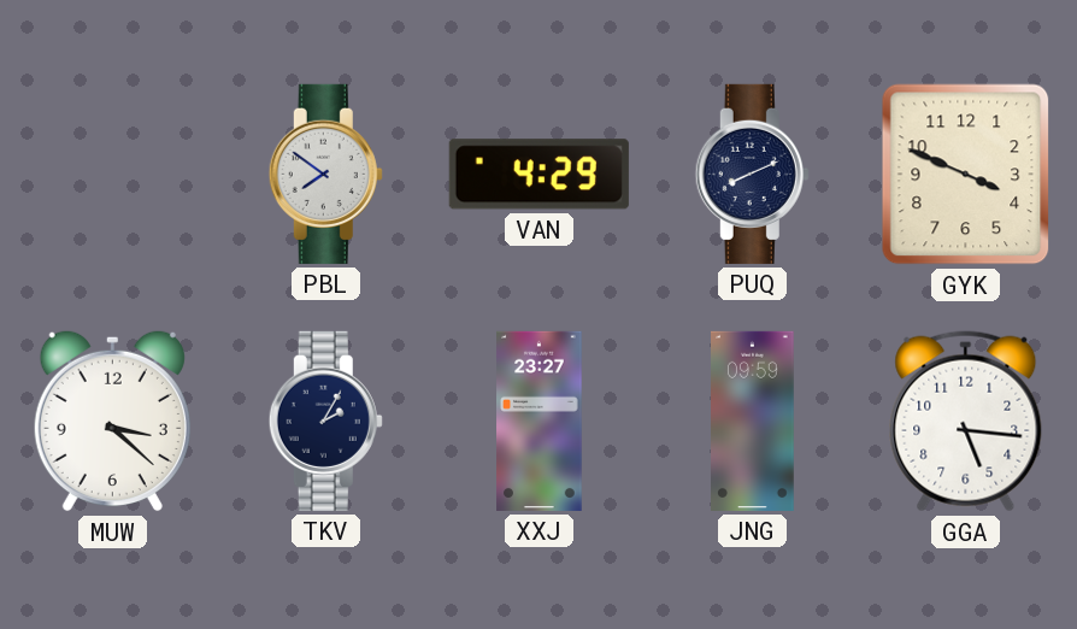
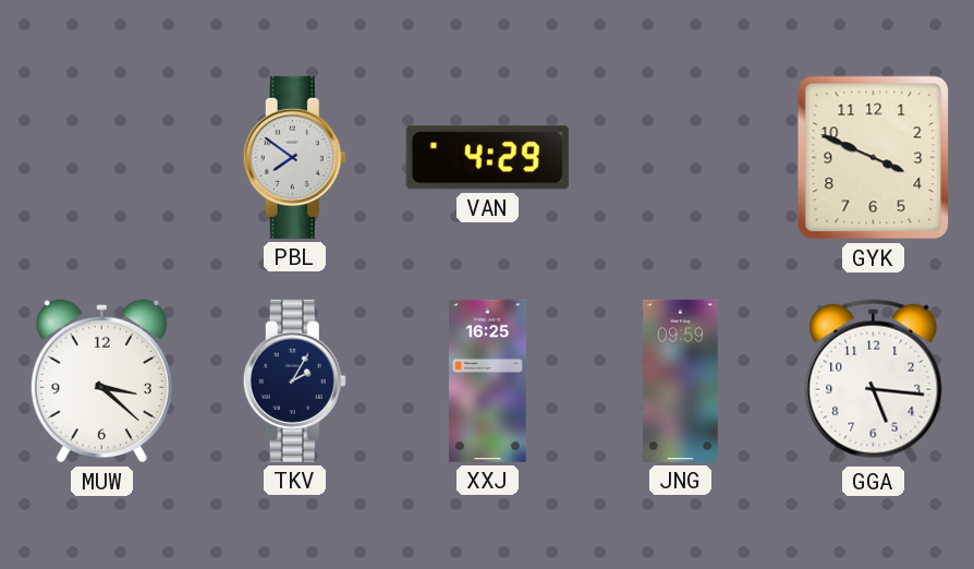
PUQ: 8:11 -> none (752, 174)
XXJ: 23:27 -> 16:25 (488, 380)
